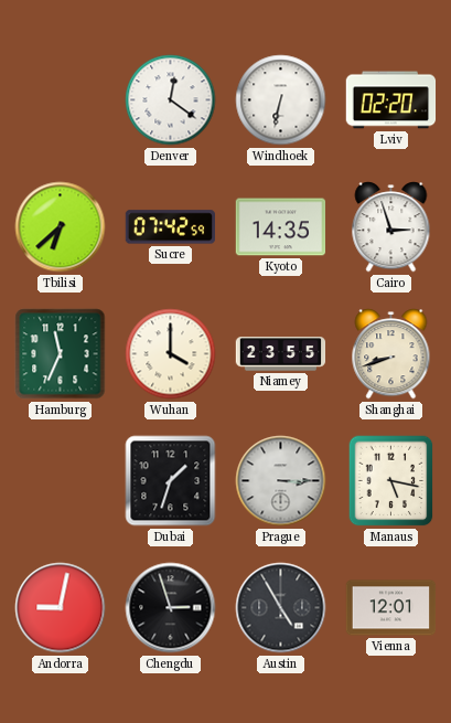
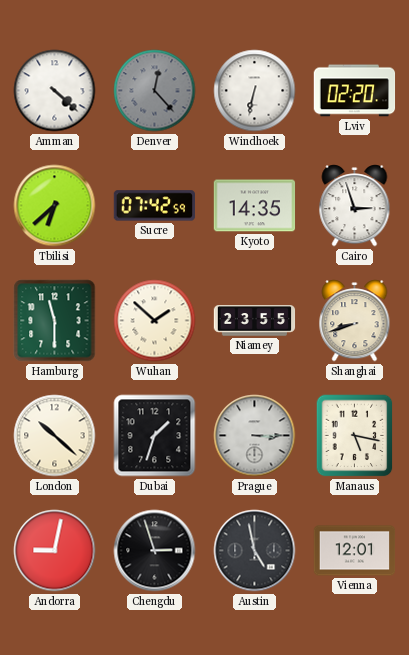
Amman: none -> 4:22 (55, 91)
Denver: 12:21 -> 12:23 (155, 91)
Denver dial: white -> grey (155, 91)
Hamburg: 11:34 -> 11:30 (55, 321)
Wuhan: 4:00 -> 1:52 (155, 321)
London: none -> 10:22 (55, 436)
Austin: 4:55 -> 4:58 (255, 551)
